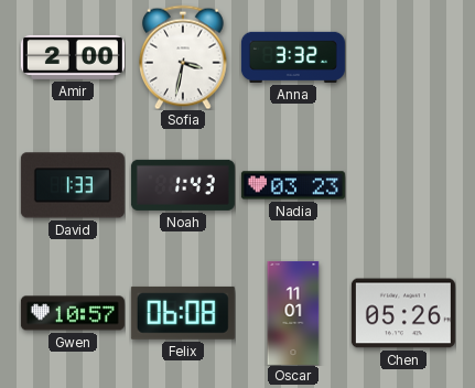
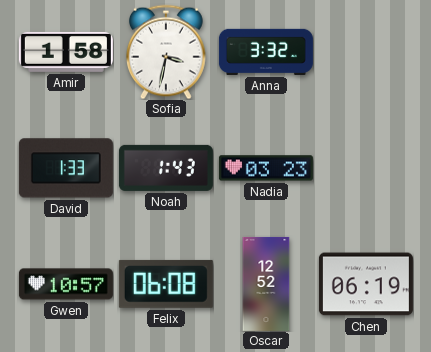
Amir: 2:00 -> 1:58 (66, 52)
Oscar: 11:01 -> 12:52 (266, 284)
Chen: 05:26 -> 06:19 (366, 284)
